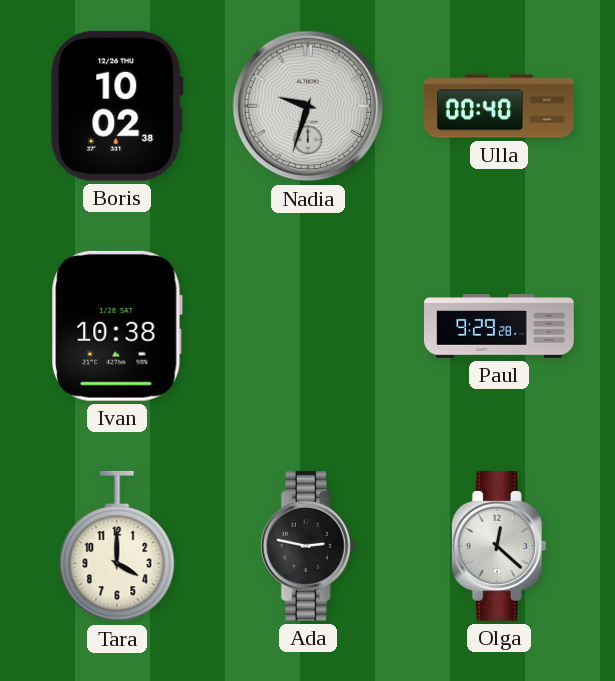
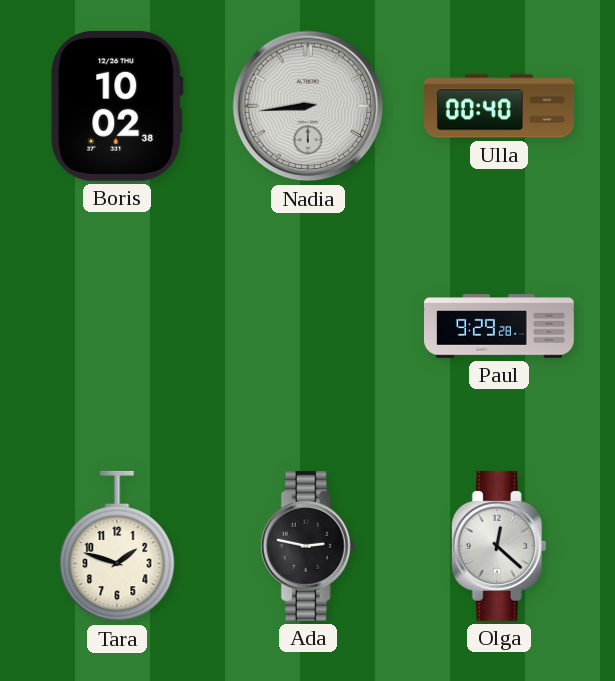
Nadia: 9:33 -> 8:44 (308, 106)
Ivan: 10:38 -> none (117, 326)
Tara: 4:00 -> 1:48 (117, 546)
